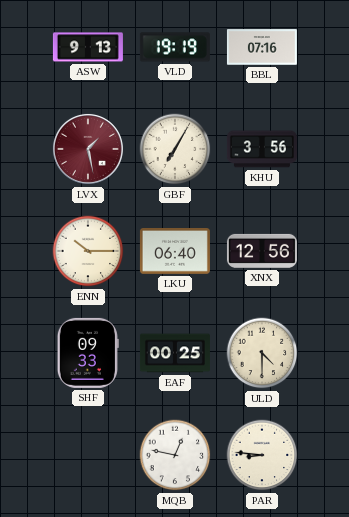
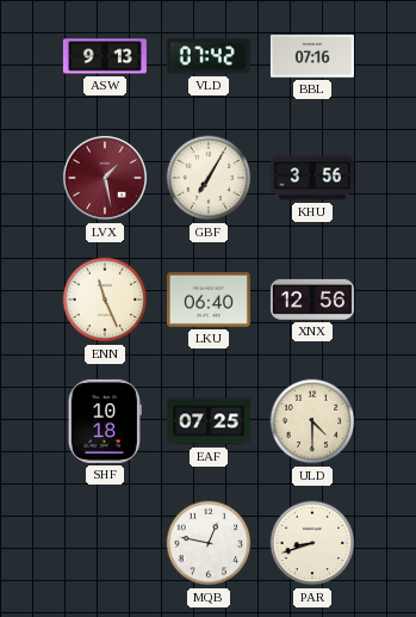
VLD: 19:19 -> 07:42 (209, 56)
ENN: 10:15 -> 11:26 (105, 300)
SHF: 09:33 -> 10:18 (105, 421)
EAF: 00:25 -> 07:25 (209, 421)
PAR: 8:46 -> 8:42 (312, 543)
